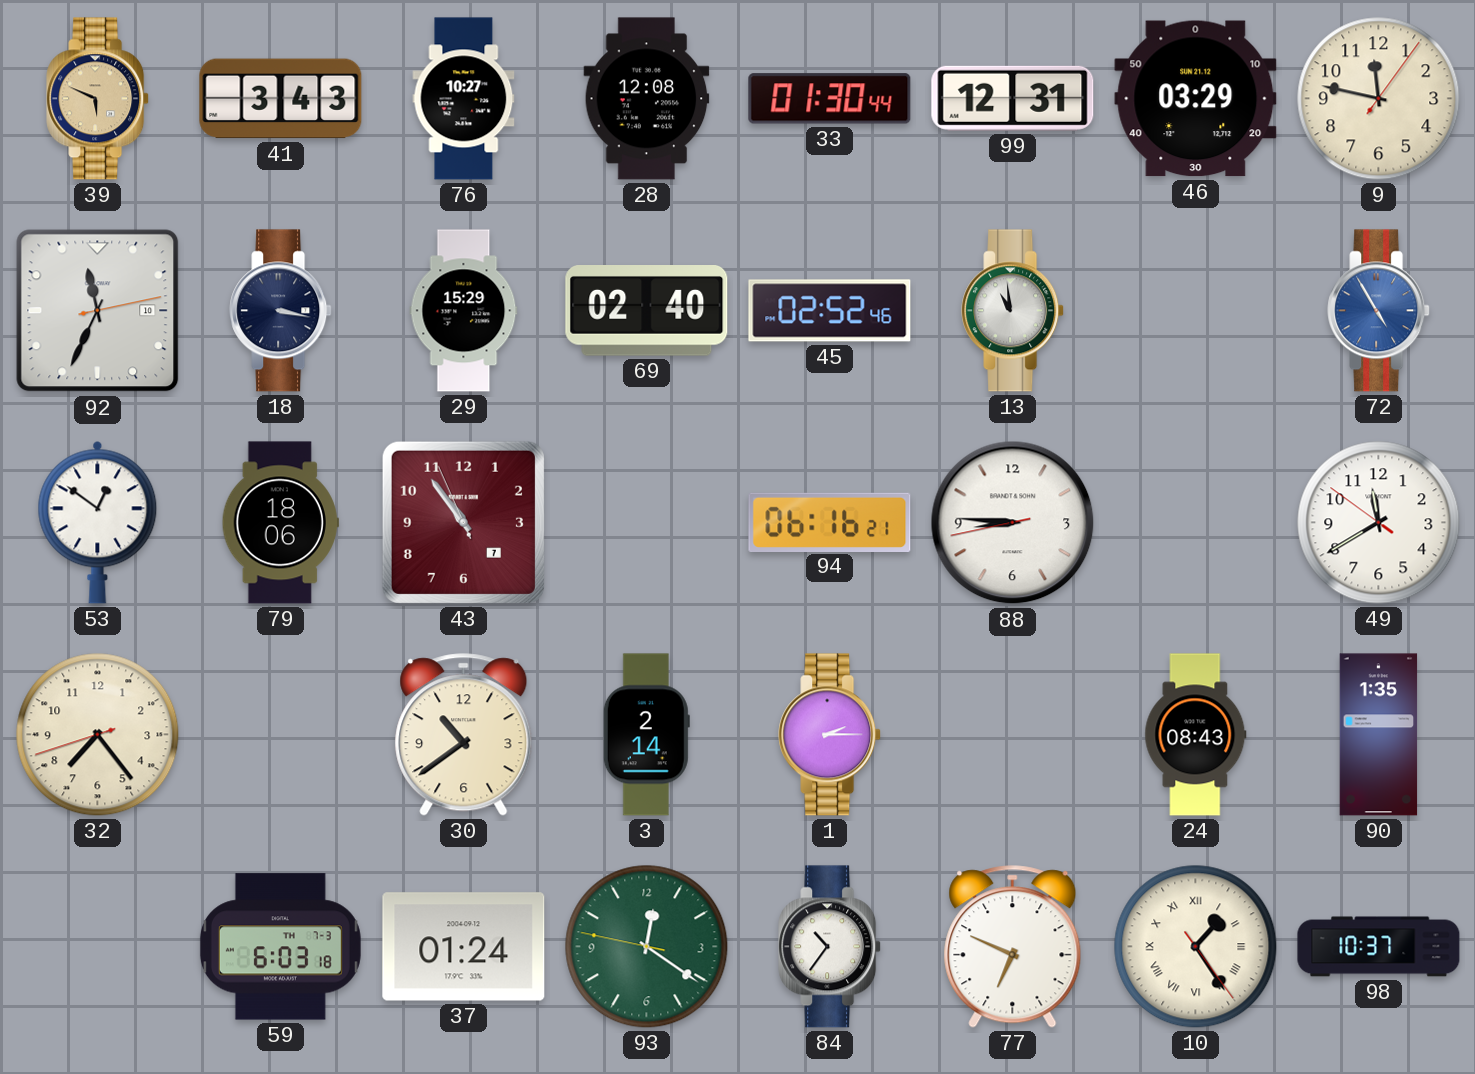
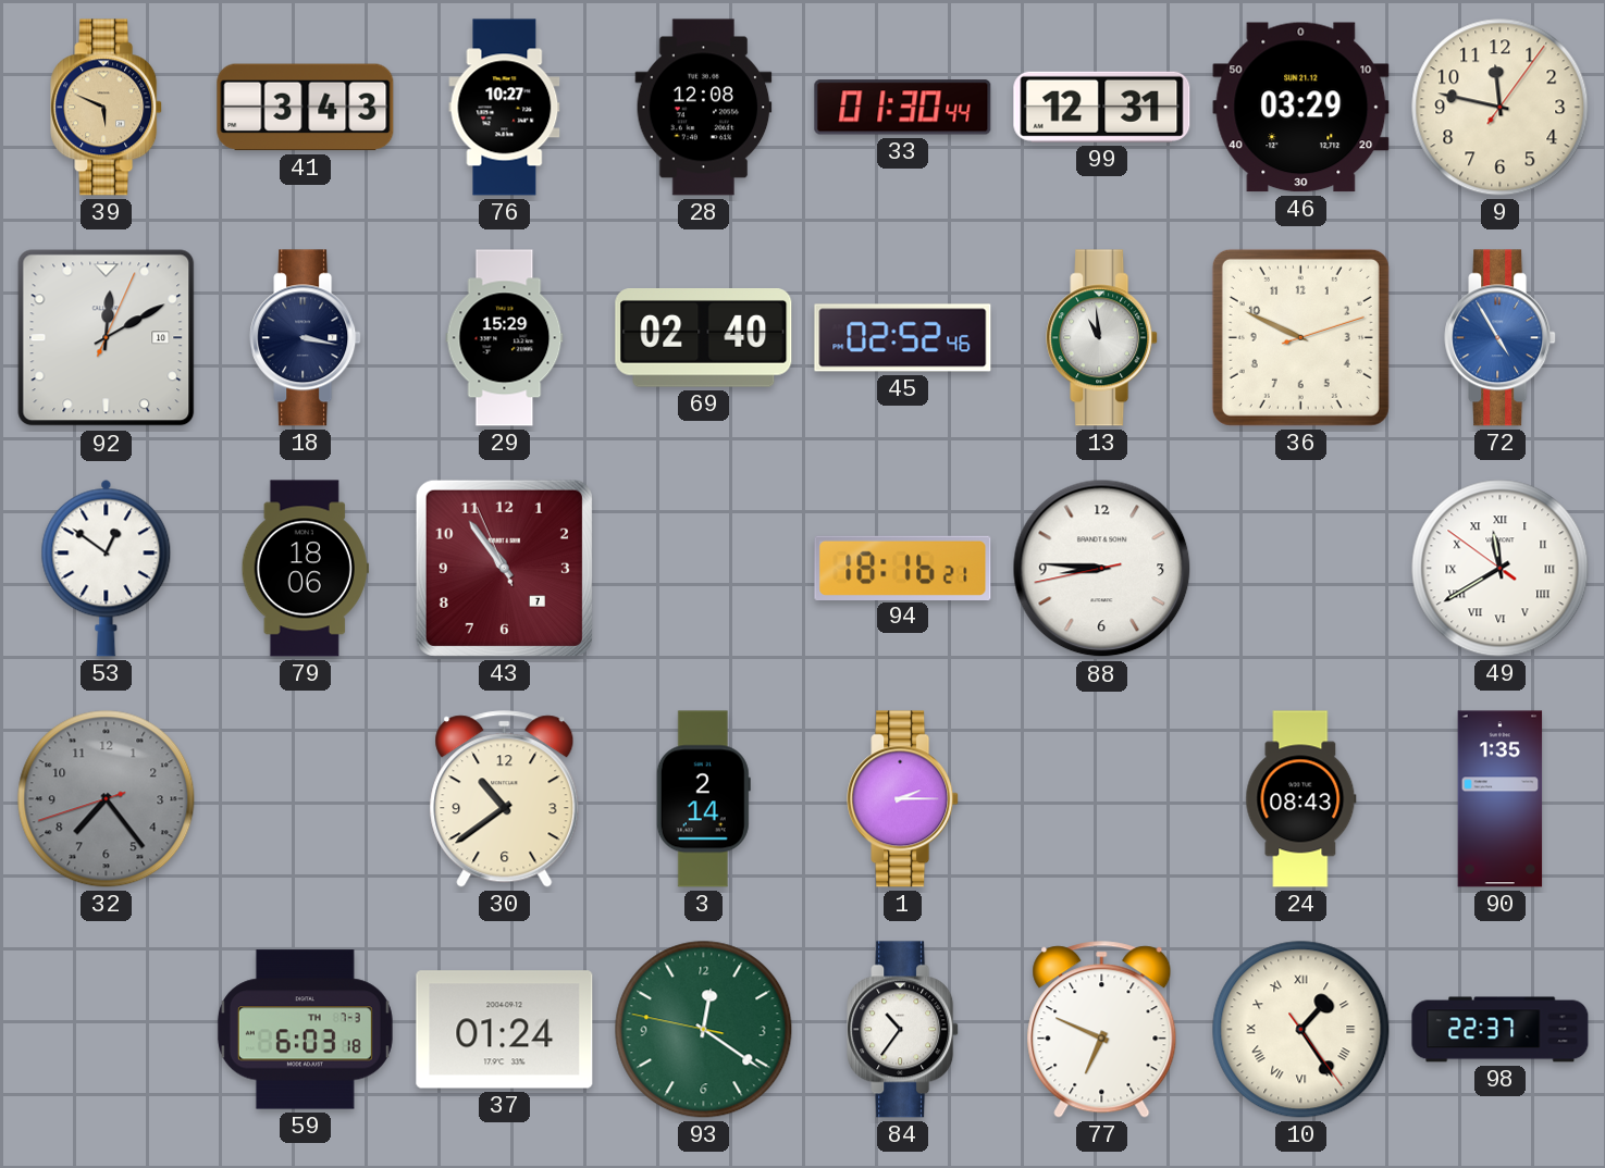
92: 11:34 -> 12:10 (107, 338)
36: none -> 9:49 (1300, 337)
94: 06:16 -> 18:16 (903, 568)
49 numerals: Arabic -> Roman (1501, 569)
32 dial: cream -> grey (107, 799)
98: 10:37 -> 22:37 (1501, 1030)
